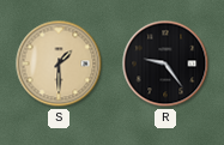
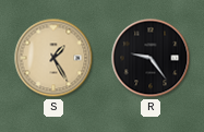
S: 1:30 -> 1:25 (53, 58)
